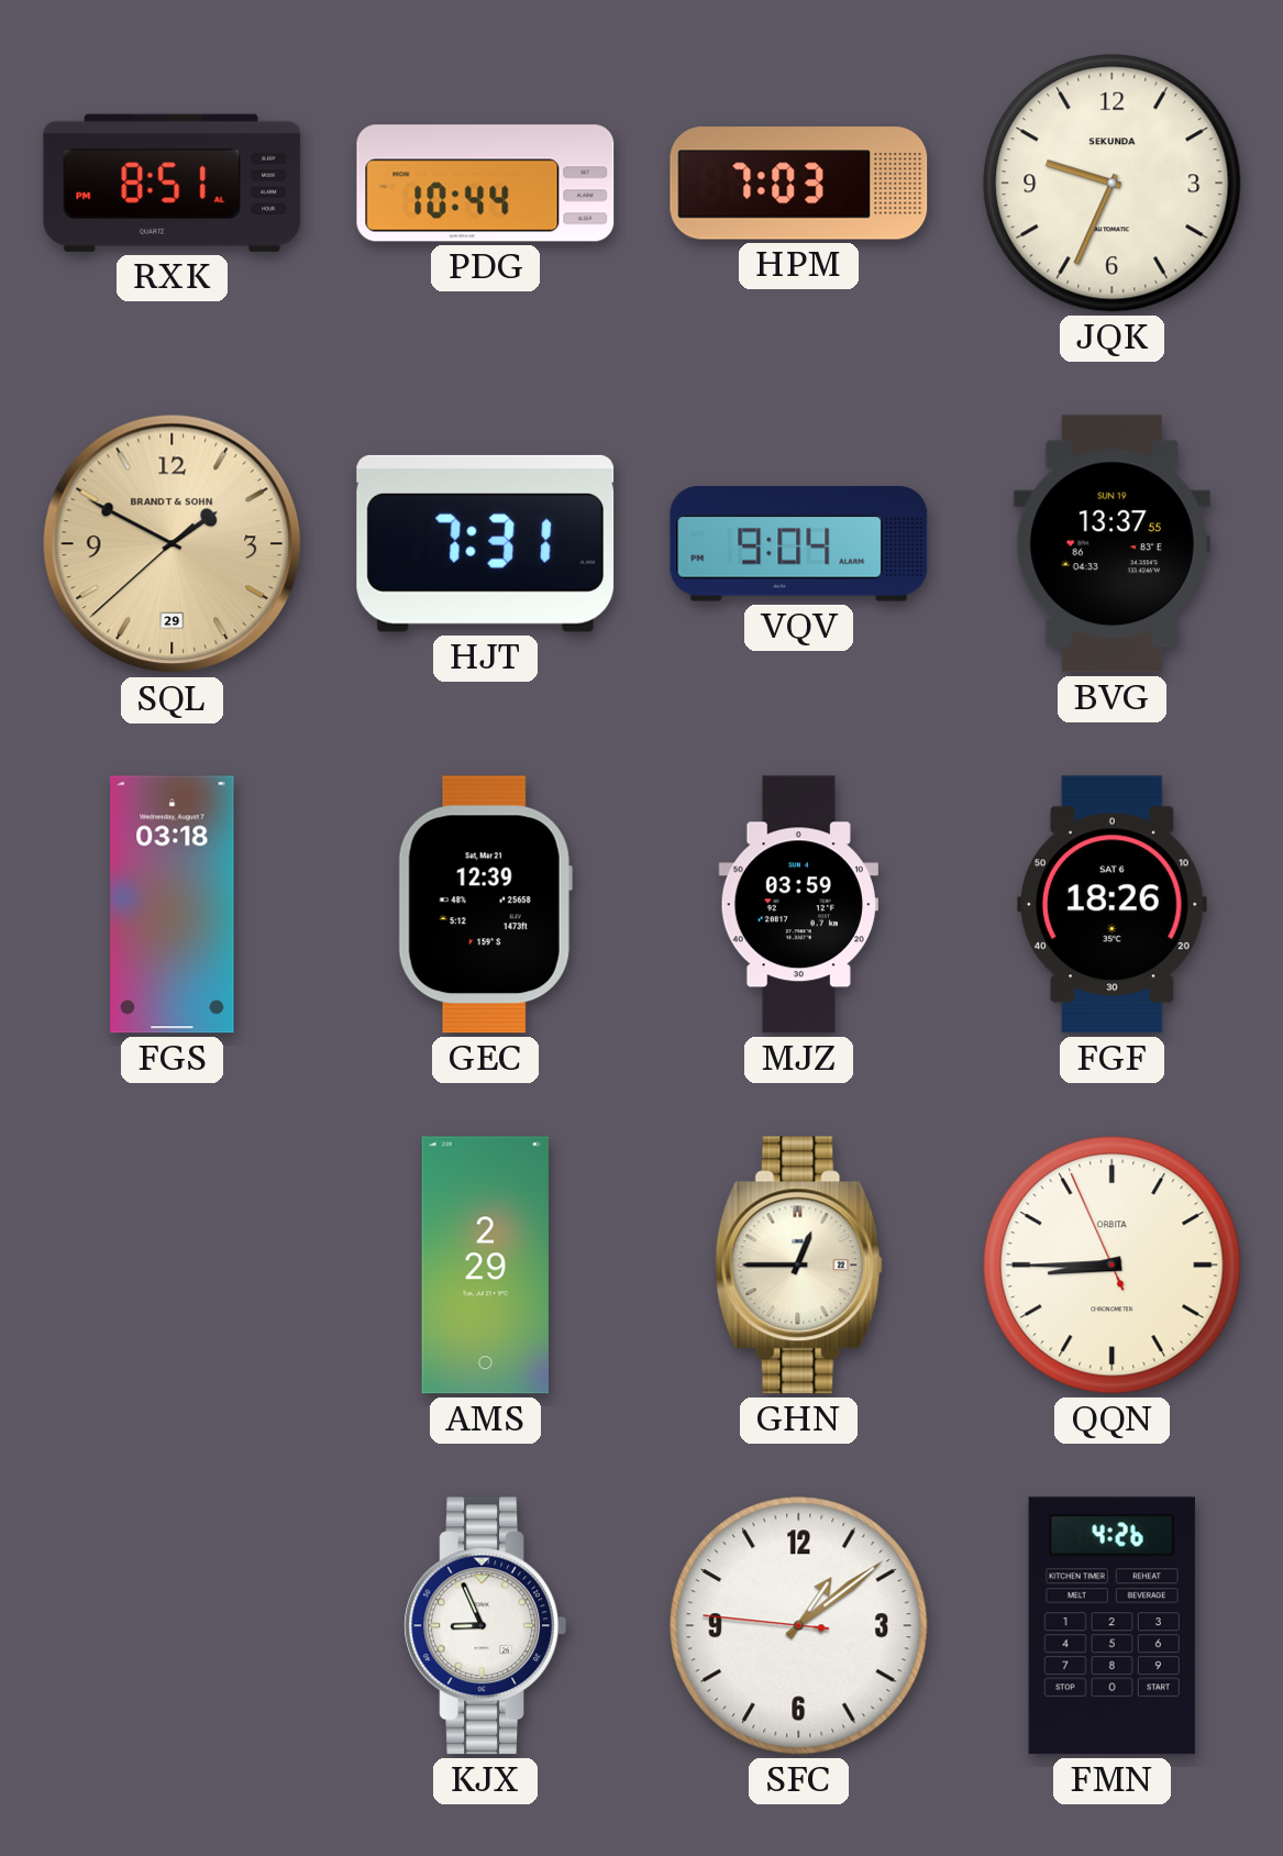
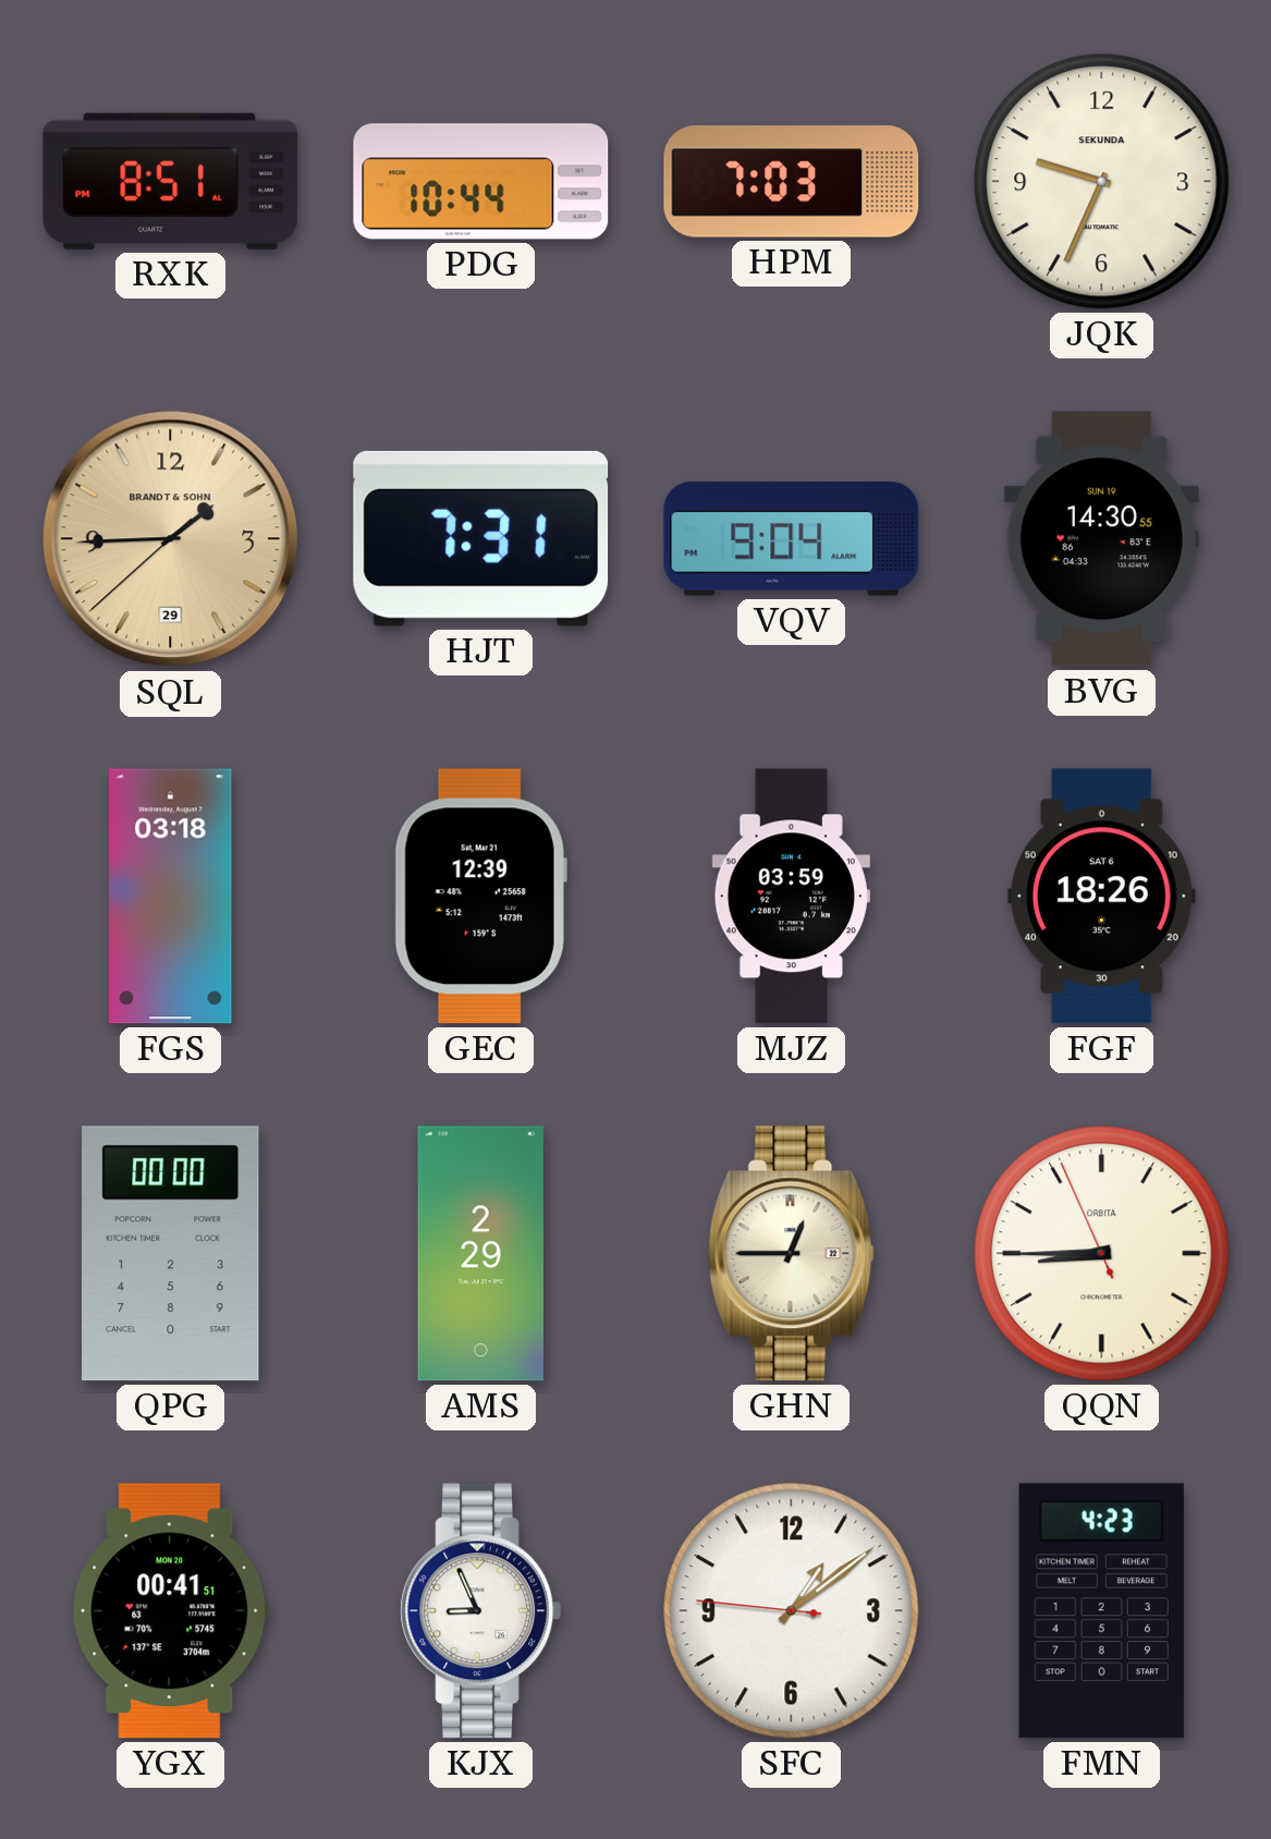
SQL: 1:49 -> 1:44 (171, 539)
BVG: 13:37 -> 14:30 (1101, 539)
QPG: none -> 00:00 (171, 1254)
YGX: none -> 00:41 (171, 1611)
FMN: 4:26 -> 4:23 (1101, 1611)
